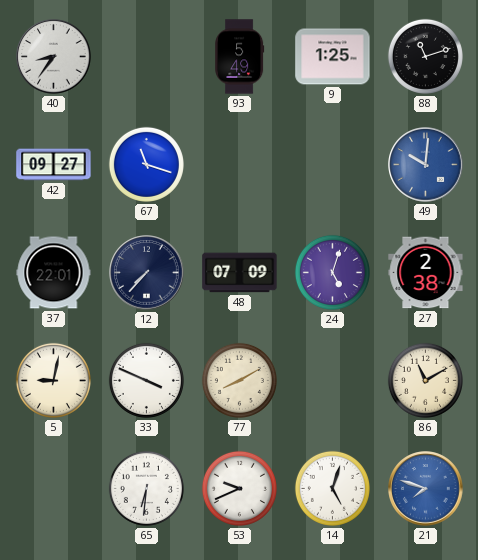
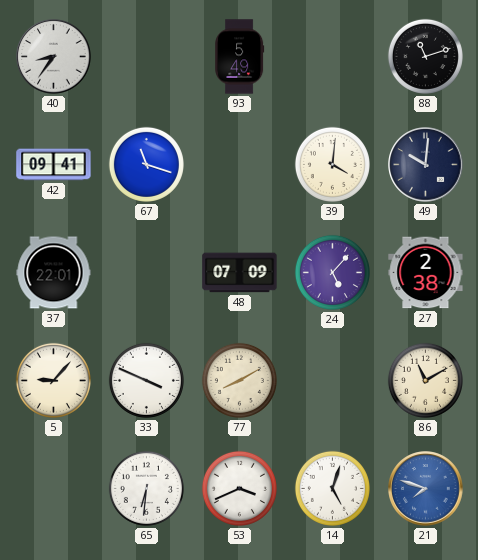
9: 1:25 -> none (333, 57)
42: 09:27 -> 09:41 (54, 165)
39: none -> 4:01 (332, 164)
49 dial: blue -> navy (426, 165)
12: 7:37 -> none (147, 273)
24: 5:03 -> 5:07 (332, 272)
5: 9:02 -> 9:07 (53, 380)
53: 9:41 -> 3:41 (239, 488)
